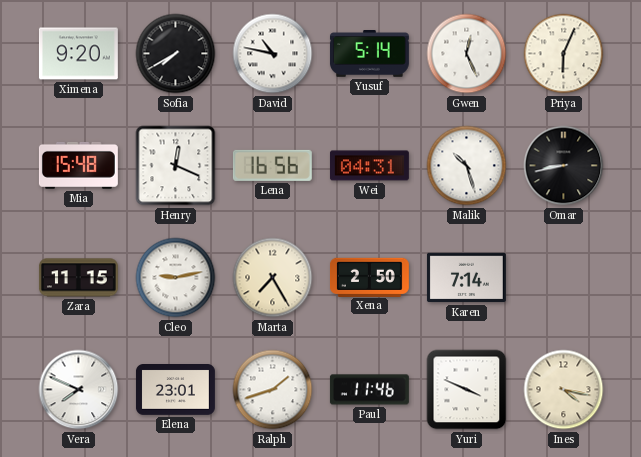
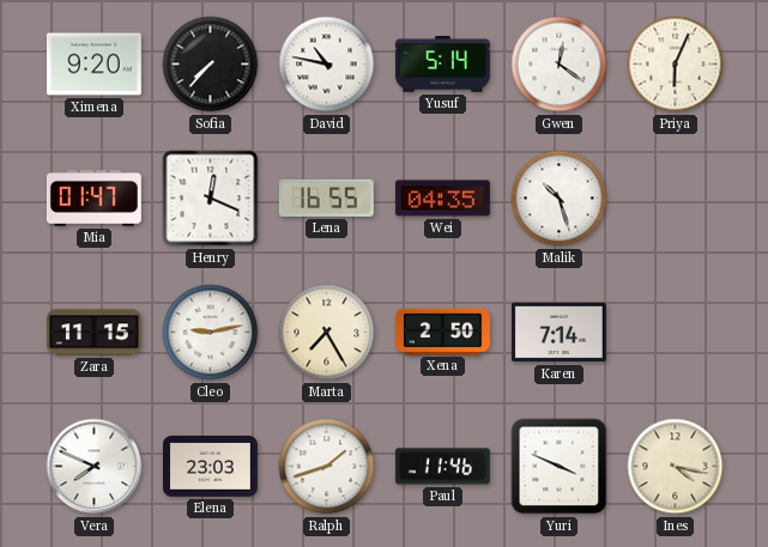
Sofia: 7:40 -> 7:37 (211, 65)
Gwen: 12:26 -> 12:21 (560, 65)
Mia: 15:48 -> 01:47 (93, 197)
Lena: 16:56 -> 16:55 (326, 197)
Wei: 04:31 -> 04:35 (442, 199)
Omar: 8:43 -> none (564, 166)
Elena: 23:01 -> 23:03 (210, 467)
